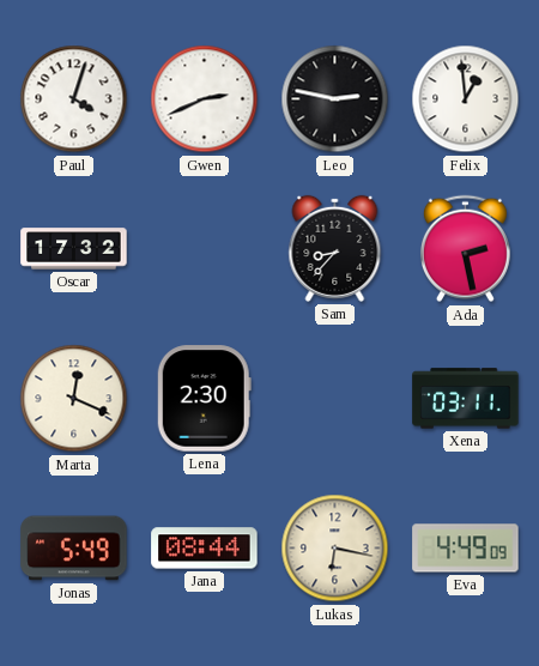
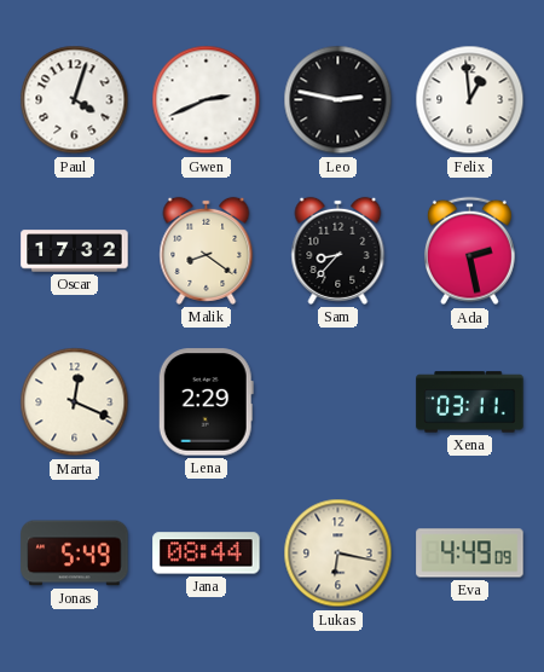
Malik: none -> 8:21 (207, 250)
Lena: 2:30 -> 2:29 (206, 402)
